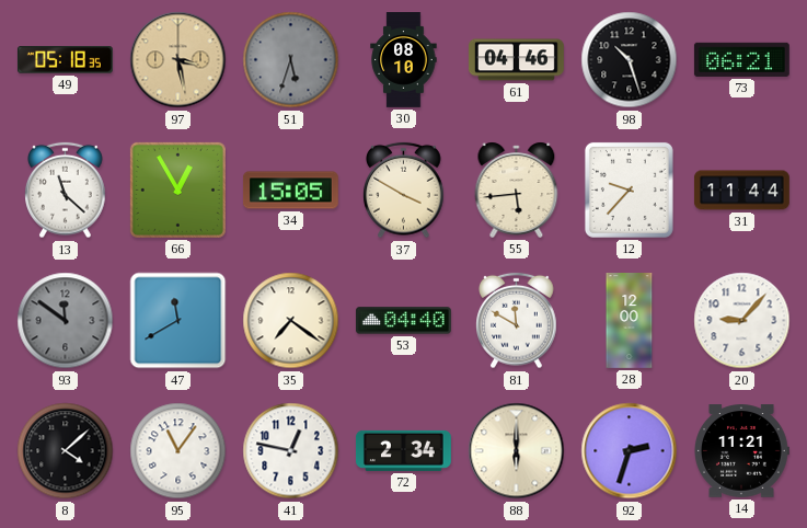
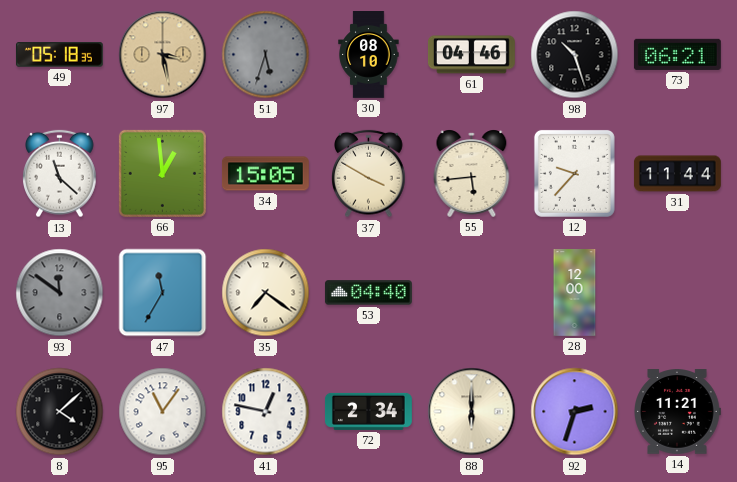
66: 12:55 -> 12:59 (162, 173)
47: 11:40 -> 11:35 (163, 293)
81: 11:50 -> none (517, 321)
20: 9:07 -> none (742, 321)
